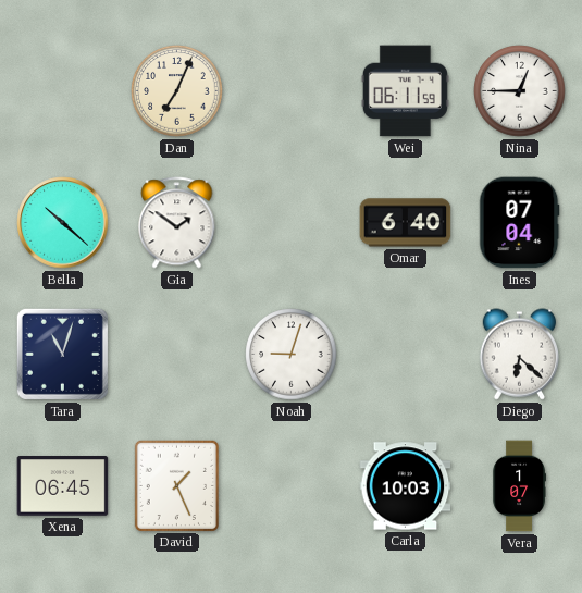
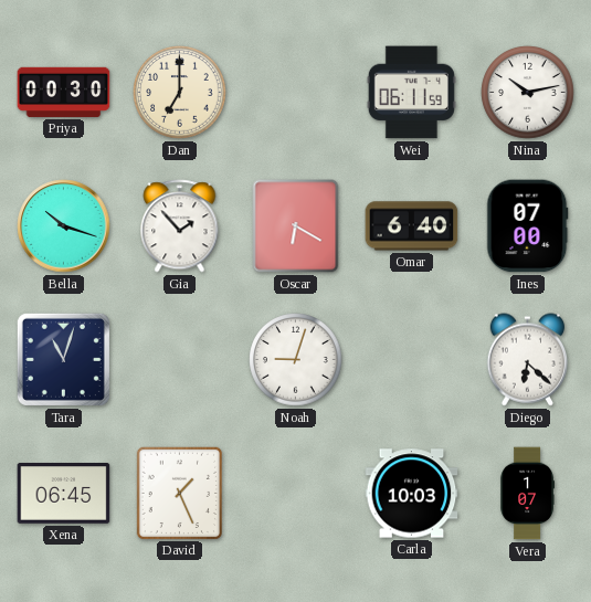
Priya: none -> 00:30 (64, 92)
Dan: 7:04 -> 7:00 (180, 93)
Nina: 12:45 -> 10:13 (528, 93)
Bella: 10:22 -> 10:18 (64, 226)
Gia: 1:51 -> 1:53 (180, 226)
Oscar: none -> 6:20 (296, 226)
Ines: 07:04 -> 07:00 (528, 226)
